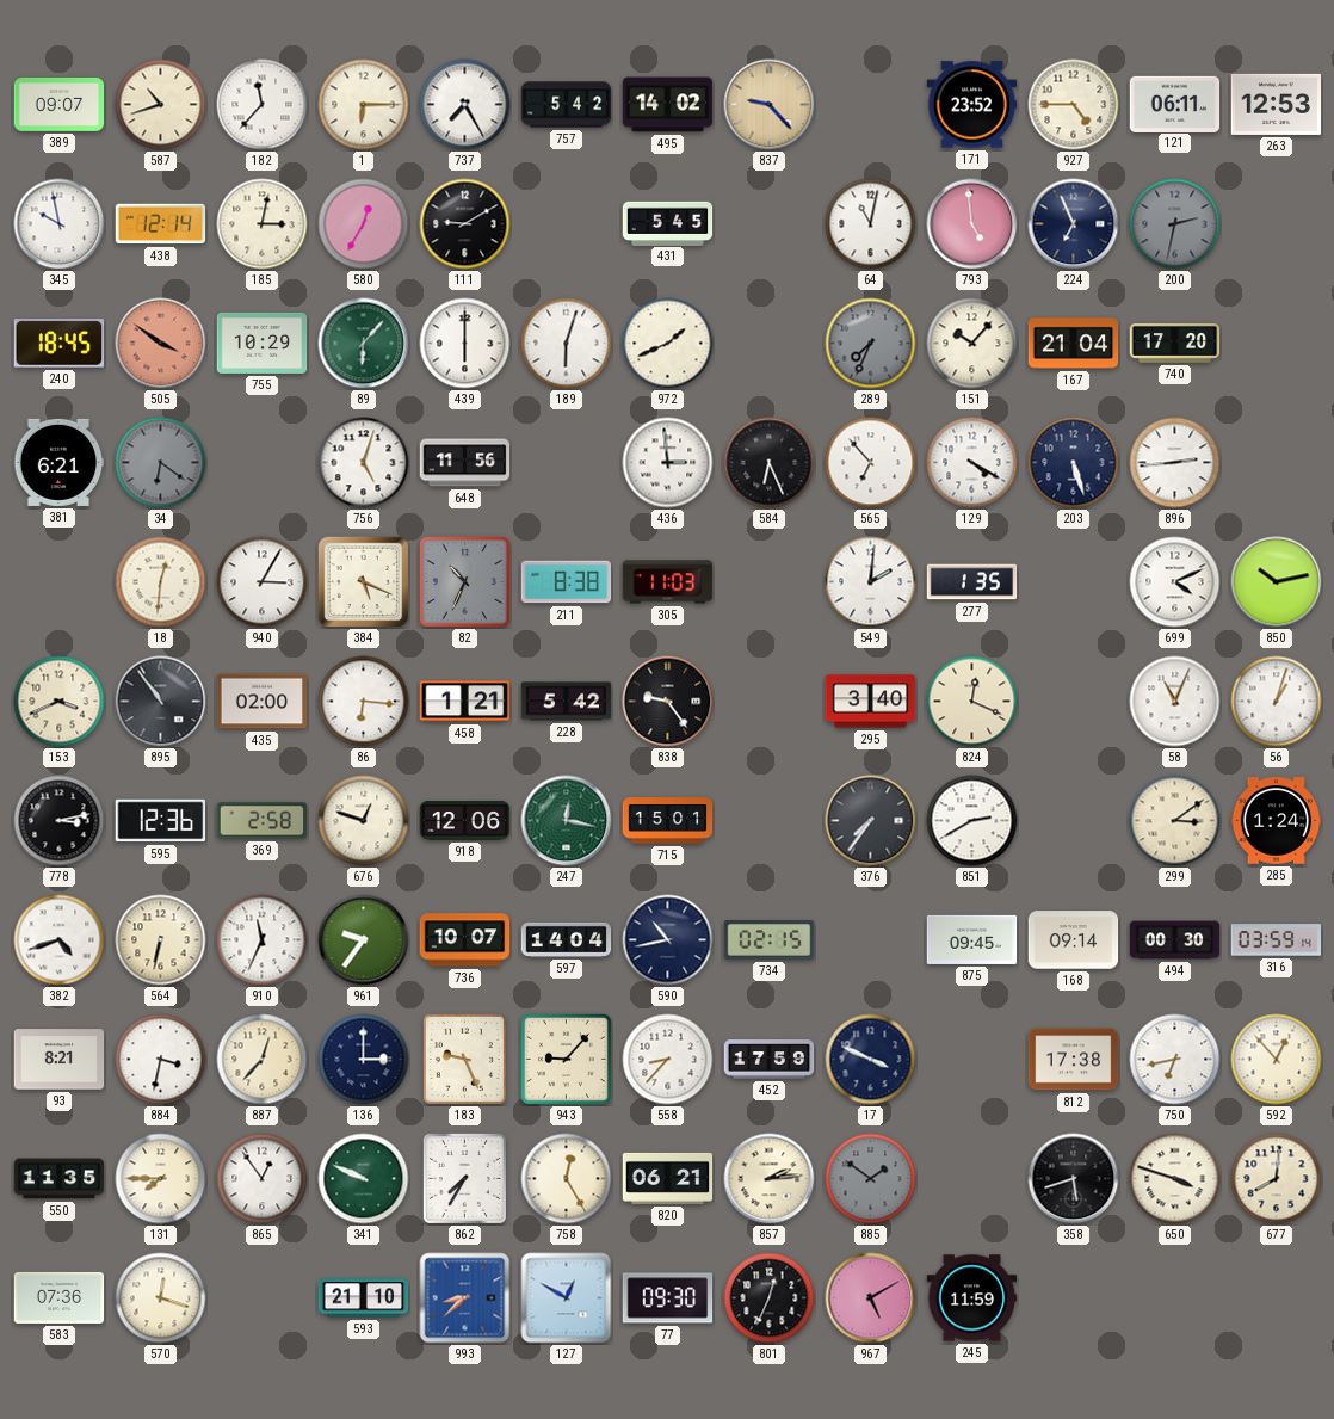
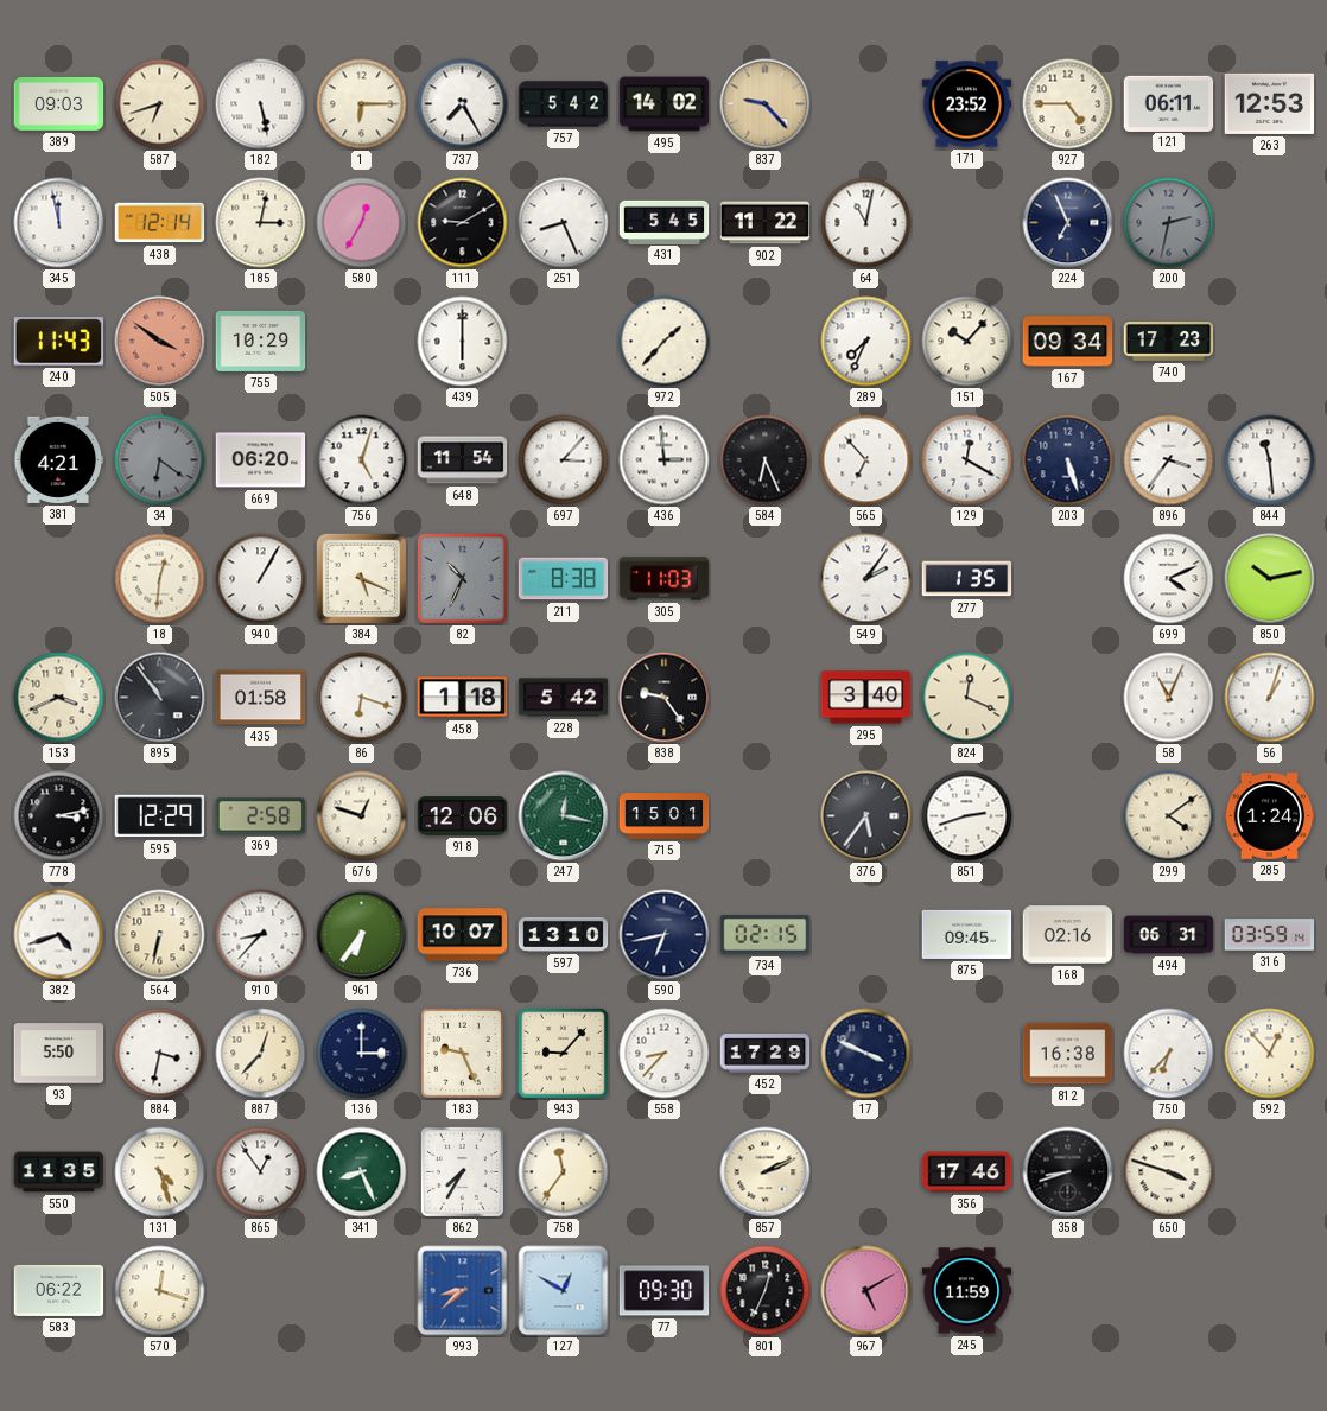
389: 09:07 -> 09:03 (59, 104)
587: 10:42 -> 6:42 (160, 104)
182: 11:37 -> 5:28 (261, 104)
345: 9:58 -> 11:58 (59, 223)
251: none -> 8:26 (564, 223)
902: none -> 11:22 (766, 223)
793: 4:59 -> none (972, 224)
240: 18:45 -> 11:43 (59, 342)
89: 6:07 -> none (364, 344)
189: 6:03 -> none (567, 344)
972: 1:41 -> 1:37 (665, 342)
289 dial: grey -> white (866, 342)
167: 21:04 -> 09:34 (1068, 342)
740: 17:20 -> 17:23 (1169, 342)
381: 6:21 -> 4:21 (59, 459)
669: none -> 06:20 (261, 460)
648: 11:56 -> 11:54 (463, 460)
697: none -> 3:07 (564, 460)
129: 4:20 -> 12:20 (967, 460)
896: 2:44 -> 3:36 (1169, 460)
844: none -> 11:29 (1270, 460)
940: 3:05 -> 1:05 (261, 579)
549: 2:01 -> 2:06 (866, 579)
435: 02:00 -> 01:58 (261, 698)
86: 6:16 -> 6:18 (362, 698)
458: 1:21 -> 1:18 (463, 698)
595: 12:36 -> 12:29 (160, 816)
376: 7:36 -> 5:36 (866, 816)
851: 2:40 -> 2:42 (967, 816)
299: 3:09 -> 4:09 (1169, 816)
910: 11:34 -> 8:37 (261, 935)
961: 9:36 -> 6:36 (362, 935)
597: 14:04 -> 13:10 (564, 934)
590: 10:43 -> 6:43 (665, 935)
168: 09:14 -> 02:16 (1068, 935)
494: 00:30 -> 06:31 (1169, 935)
93: 8:21 -> 5:50 (59, 1054)
452: 17:59 -> 17:29 (766, 1054)
812: 17:38 -> 16:38 (1068, 1054)
750: 6:43 -> 6:37 (1169, 1054)
131: 7:45 -> 4:27 (160, 1172)
341: 9:49 -> 8:26 (362, 1172)
758: 12:25 -> 11:36 (564, 1172)
820: 06:21 -> none (668, 1178)
857: 2:14 -> 2:11 (766, 1172)
885: 1:51 -> none (871, 1179)
356: none -> 17:46 (967, 1172)
358: 5:42 -> 8:42 (1068, 1172)
677: 8:01 -> none (1277, 1179)
583: 07:36 -> 06:22 (59, 1290)
593: 21:10 -> none (364, 1298)
